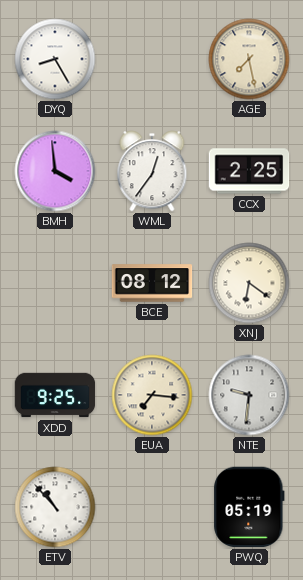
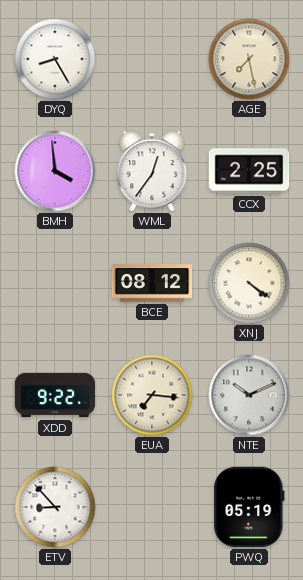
XNJ: 6:21 -> 4:21 (249, 283)
XDD: 9:25 -> 9:22 (55, 395)
NTE: 9:31 -> 10:11 (249, 395)
ETV: 10:53 -> 8:53 (55, 507)
